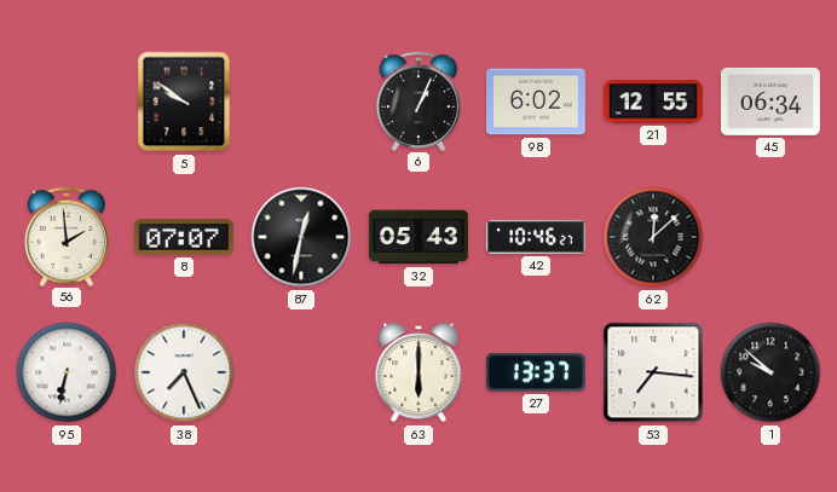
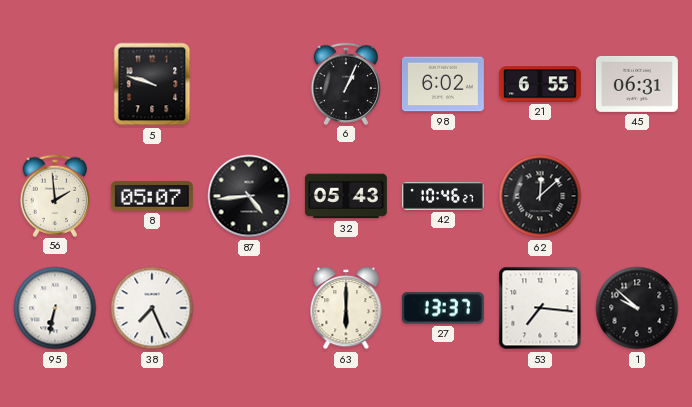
5: 9:51 -> 9:48 (152, 84)
21: 12:55 -> 6:55 (540, 84)
45: 06:34 -> 06:31 (637, 84)
8: 07:07 -> 05:07 (152, 196)
87: 12:32 -> 4:44 (249, 196)
